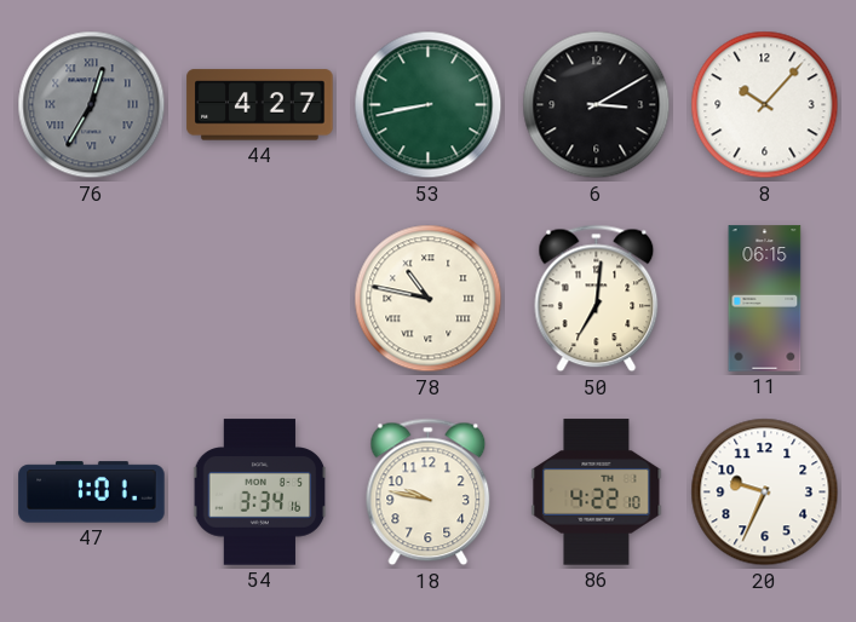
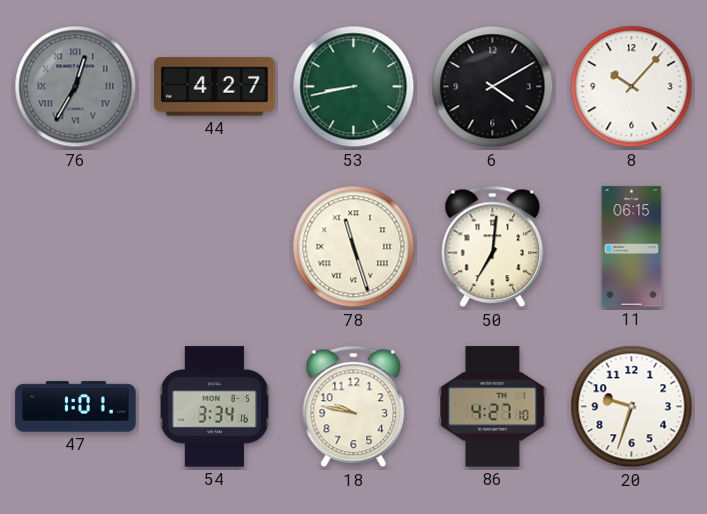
6: 3:10 -> 4:10 (493, 87)
78: 10:47 -> 11:27 (354, 247)
86: 4:22 -> 4:27 (493, 407)
20: 9:34 -> 9:33 (632, 407)
